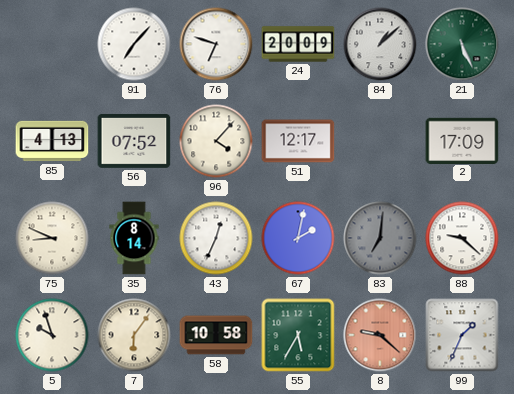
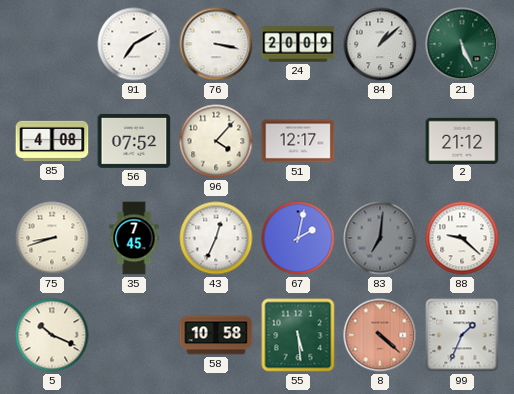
91: 7:07 -> 7:10 (134, 44)
76: 6:48 -> 3:17 (216, 44)
85: 4:13 -> 4:08 (52, 141)
2: 17:09 -> 21:12 (462, 140)
75: 8:49 -> 8:42 (52, 238)
35: 8:14 -> 7:45 (134, 238)
5: 9:57 -> 10:19 (52, 335)
7: 6:06 -> none (134, 335)
55: 5:35 -> 5:29 (298, 335)
8: 9:22 -> 4:22 (380, 335)
